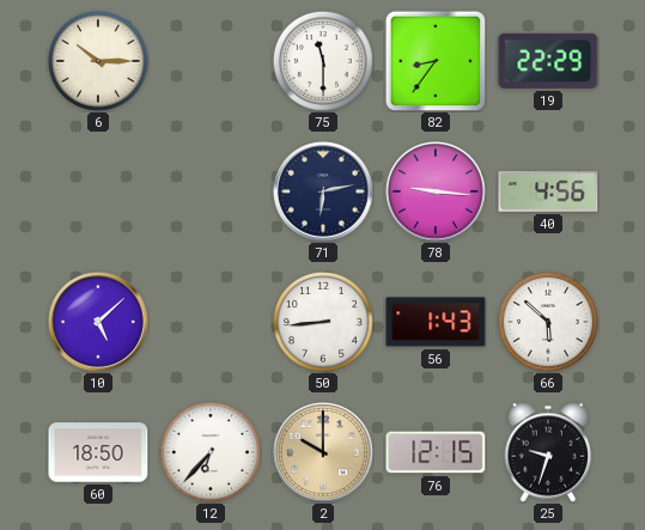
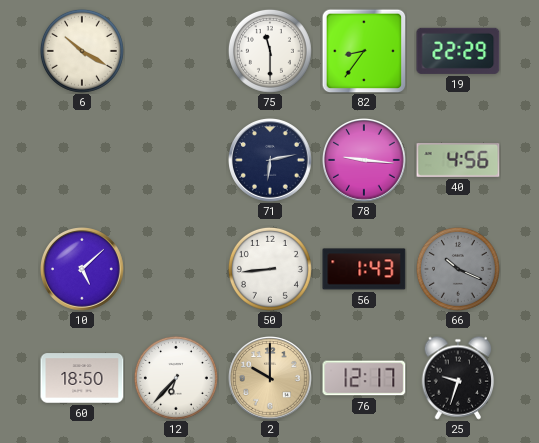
6: 10:15 -> 10:20 (82, 51)
66: 5:52 -> 10:19 (458, 269)
66 dial: white -> grey (458, 269)
76: 12:15 -> 12:17 (364, 378)
